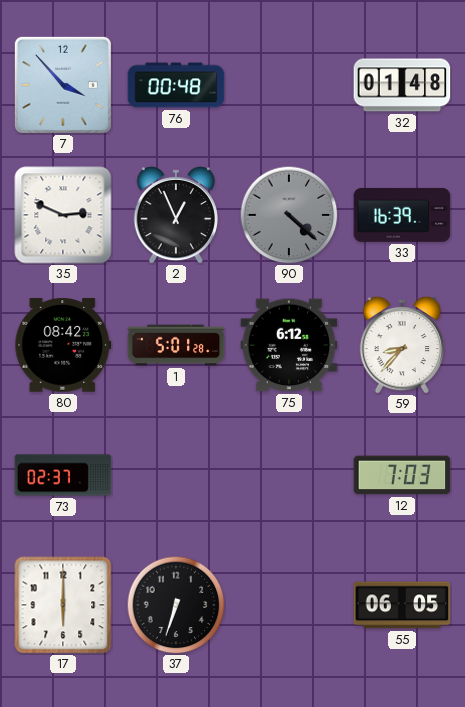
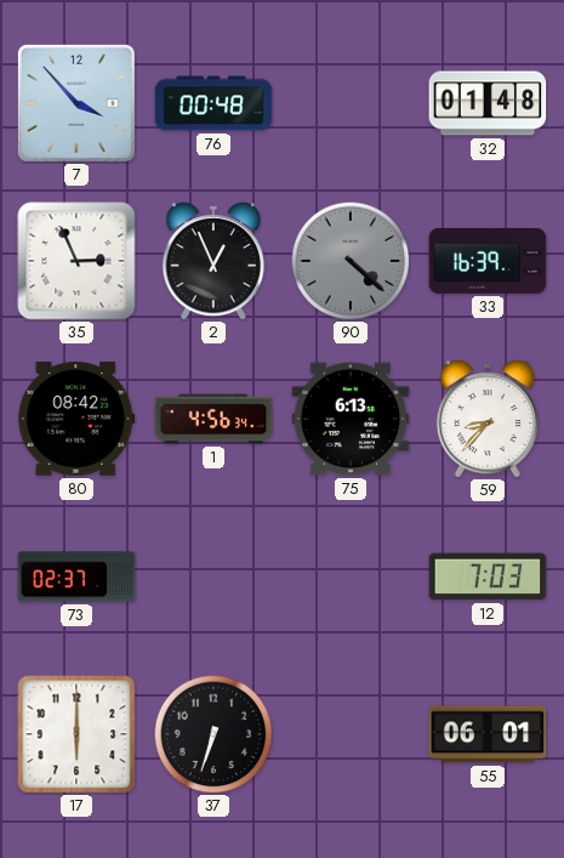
35: 2:49 -> 2:56 (76, 261)
1: 5:01 -> 4:56 (213, 419)
75: 6:12 -> 6:13 (351, 419)
55: 06:05 -> 06:01 (488, 734)
